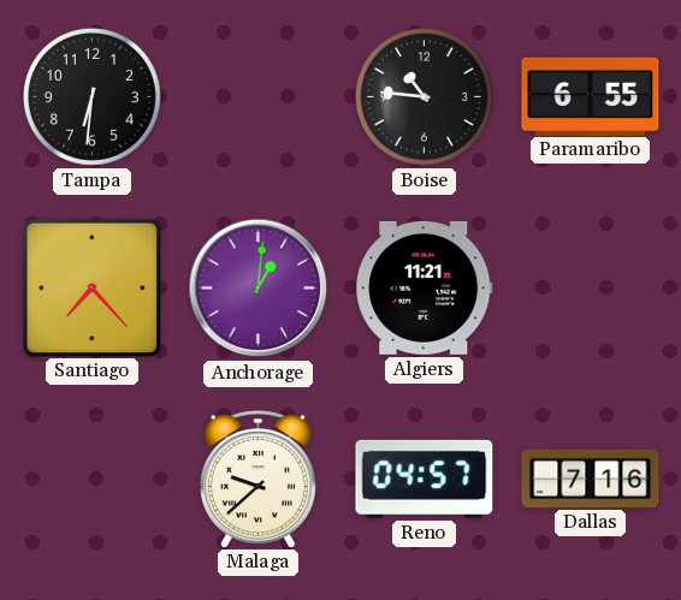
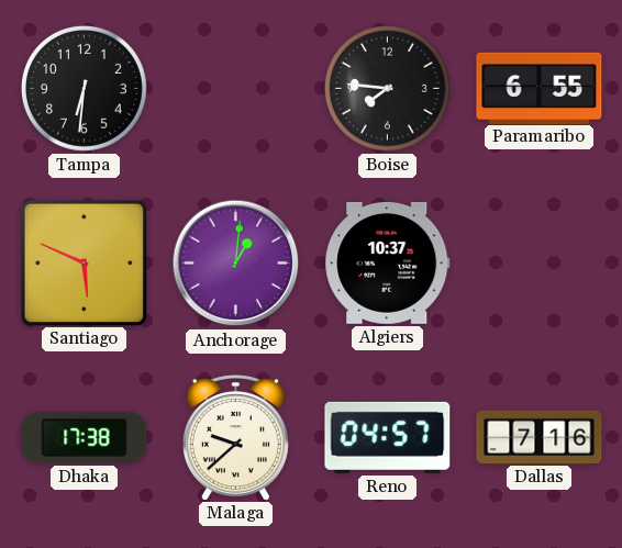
Boise: 10:46 -> 7:46 (387, 88)
Santiago: 7:23 -> 5:49 (84, 262)
Algiers: 11:21 -> 10:37 (388, 262)
Dhaka: none -> 17:38 (85, 437)
